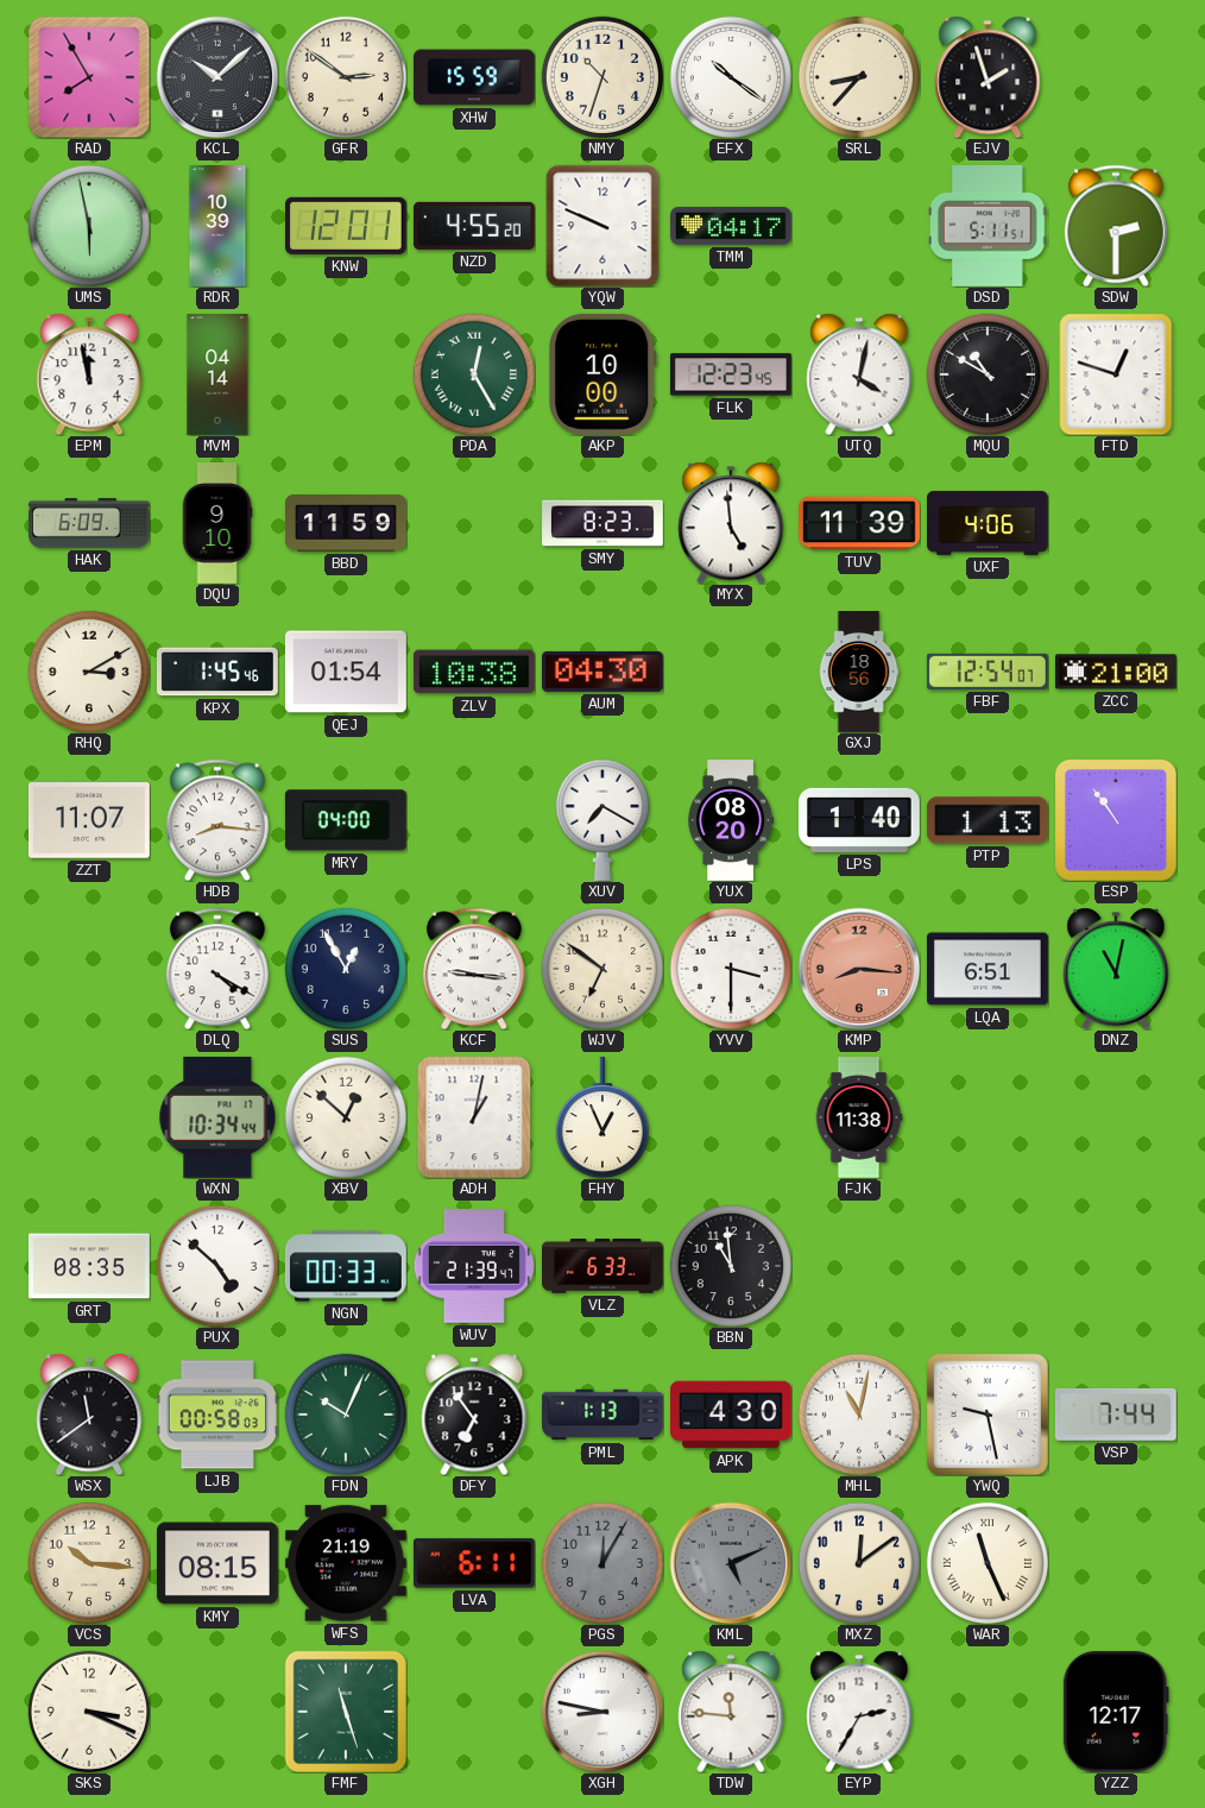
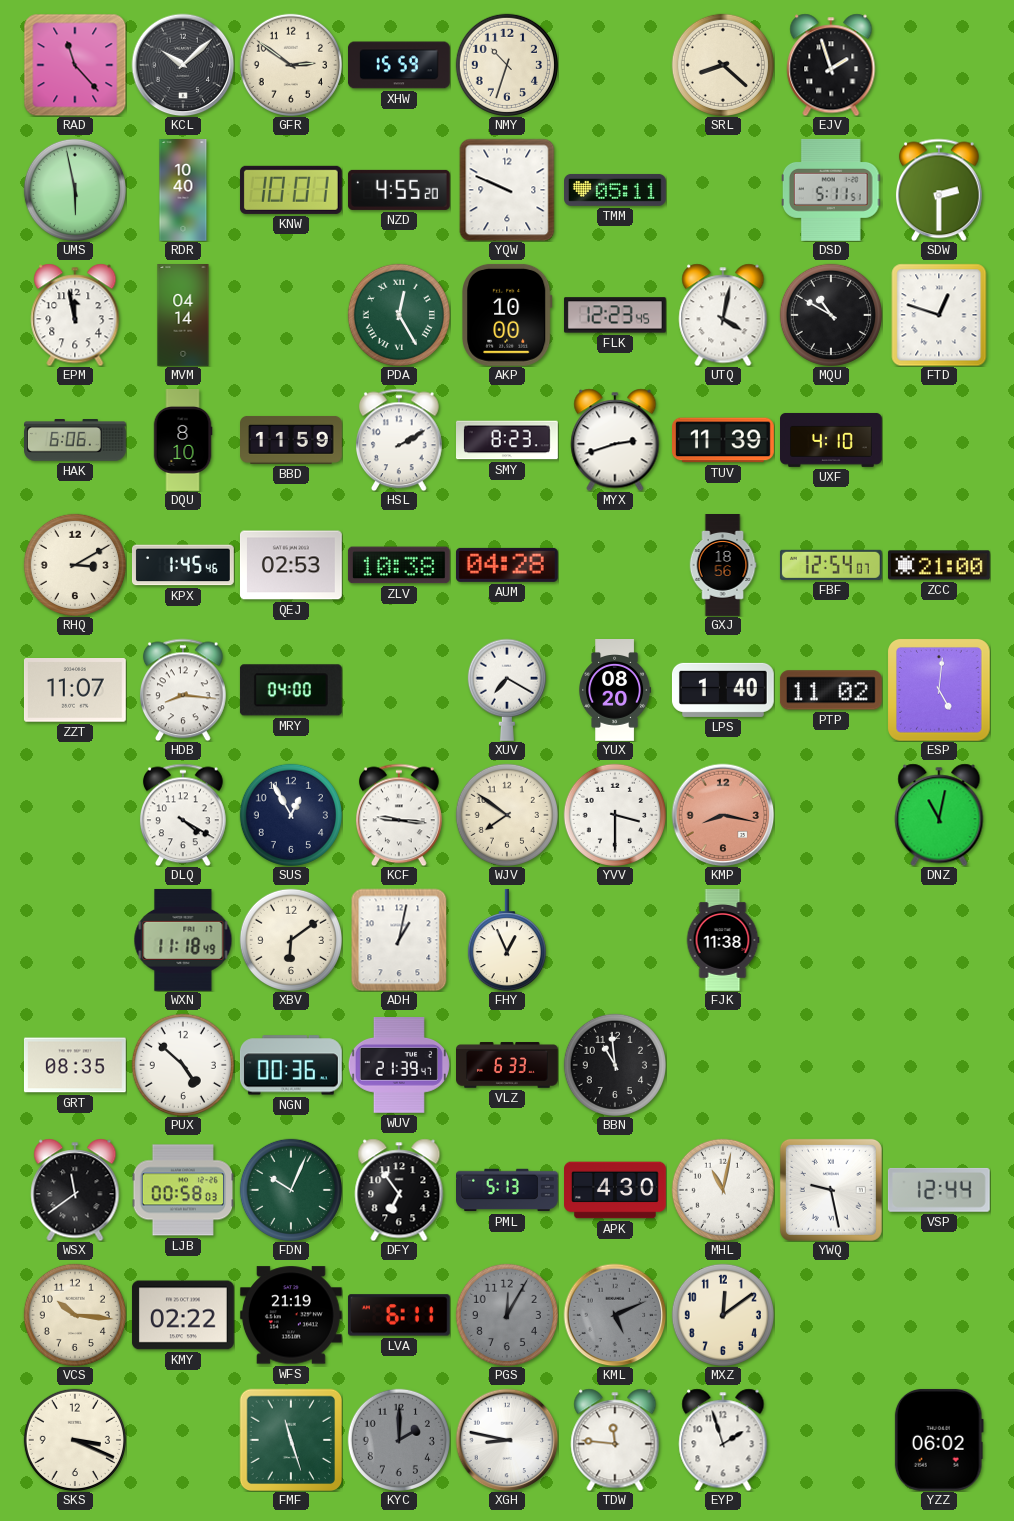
RAD: 7:55 -> 11:23 (75, 65)
EFX: 10:21 -> none (731, 77)
SRL: 8:37 -> 8:22 (723, 65)
RDR: 10:39 -> 10:40 (183, 191)
KNW: 12:01 -> 10:01 (291, 190)
TMM: 04:17 -> 05:11 (616, 190)
HAK: 6:09 -> 6:06 (76, 440)
DQU: 9:10 -> 8:10 (183, 441)
HSL: none -> 2:10 (399, 440)
MYX: 4:59 -> 2:42 (615, 440)
UXF: 4:06 -> 4:10 (832, 440)
QEJ: 01:54 -> 02:53 (291, 565)
AUM: 04:30 -> 04:28 (507, 565)
PTP: 1:13 -> 11:02 (831, 690)
ESP: 10:54 -> 5:01 (939, 690)
WJV: 6:51 -> 7:51 (507, 815)
KMP: 8:16 -> 8:17 (723, 815)
LQA: 6:51 -> none (988, 969)
WXN: 10:34 -> 11:18 (183, 940)
XBV: 12:52 -> 6:09 (291, 940)
NGN: 00:33 -> 00:36 (291, 1065)
PML: 1:13 -> 5:13 (508, 1190)
VSP: 7:44 -> 12:44 (939, 1190)
KMY: 08:15 -> 02:22 (183, 1315)
WAR: 11:26 -> none (988, 1563)
KYC: none -> 2:00 (399, 1440)
EYP: 2:35 -> 1:57 (723, 1440)
YZZ: 12:17 -> 06:02 (939, 1440)
